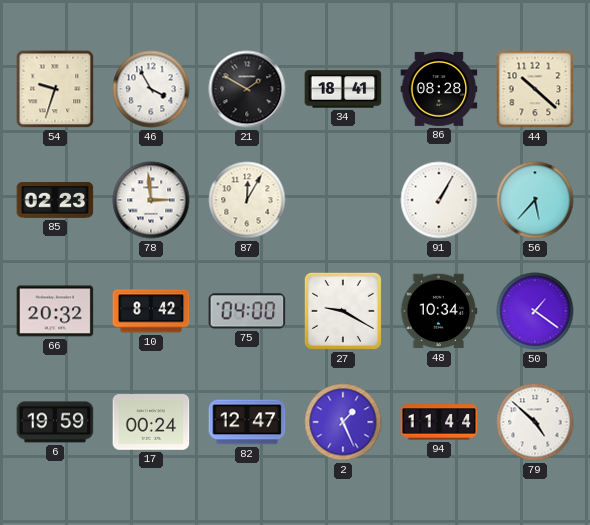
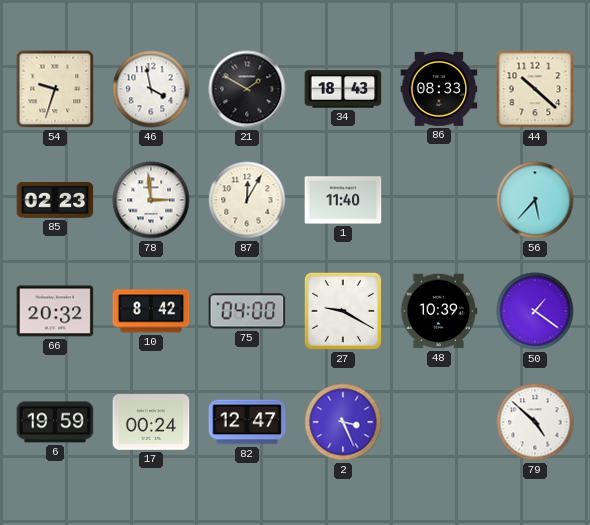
46: 3:55 -> 3:58 (151, 89)
34: 18:41 -> 18:43 (343, 89)
86: 08:28 -> 08:33 (439, 89)
1: none -> 11:40 (343, 200)
91: 1:05 -> none (439, 200)
48: 10:34 -> 10:39 (439, 311)
2: 1:26 -> 3:26 (343, 422)
94: 11:44 -> none (439, 422)
